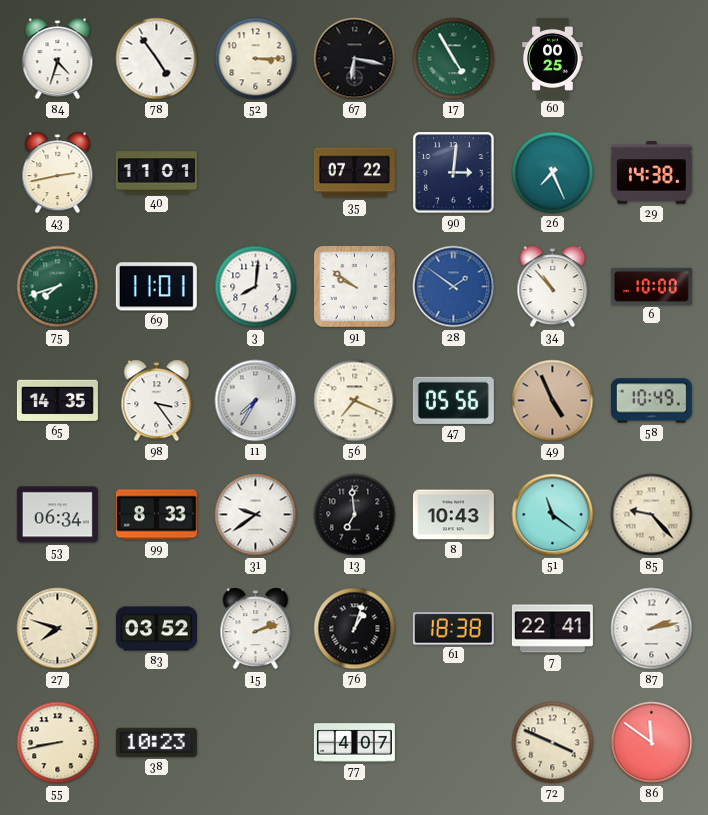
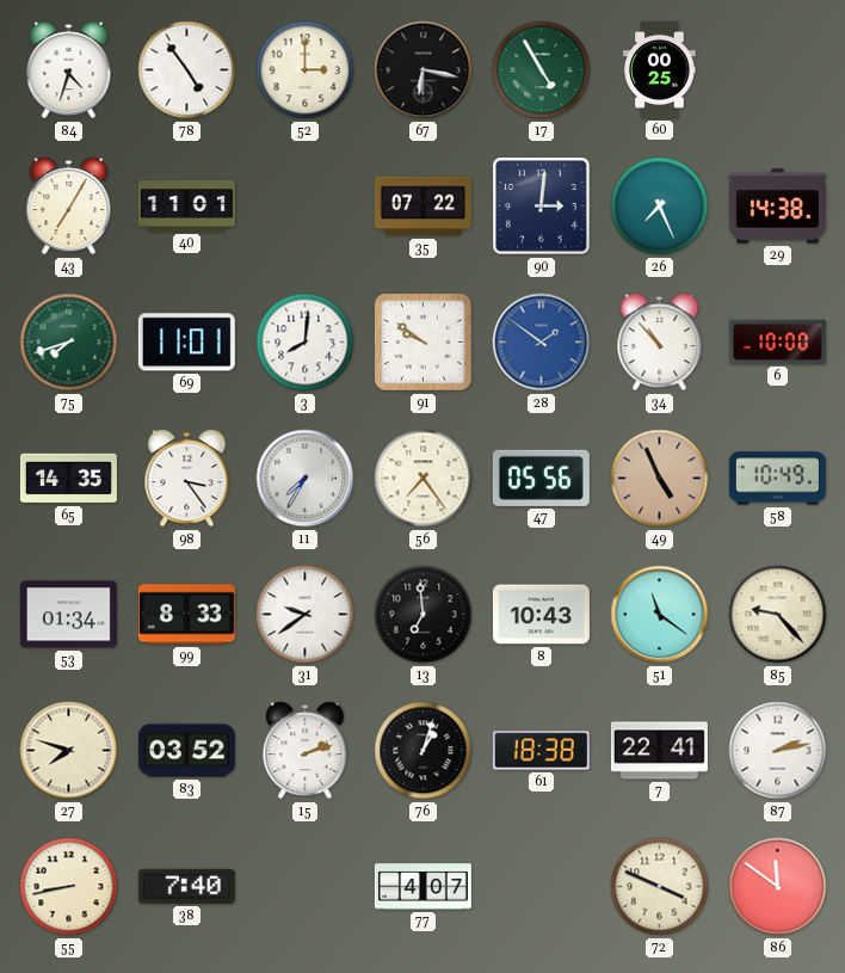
52: 3:15 -> 3:00 (306, 70)
43: 2:43 -> 7:05 (69, 207)
56: 7:19 -> 7:24 (424, 479)
53: 06:34 -> 01:34 (68, 615)
38: 10:23 -> 7:40 (186, 886)
